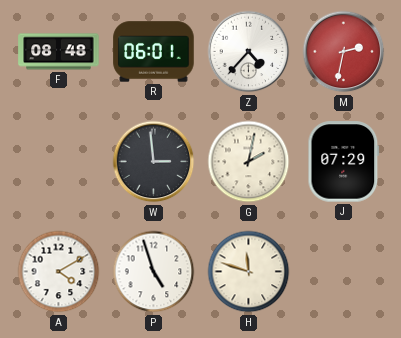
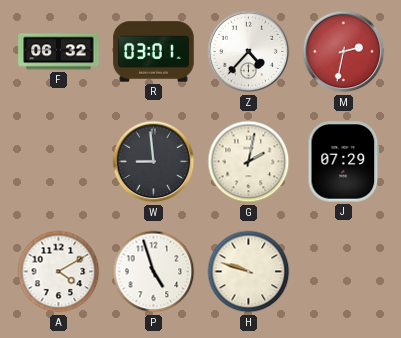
F: 08:48 -> 06:32 (59, 52)
R: 06:01 -> 03:01 (154, 52)
W: 2:59 -> 8:59 (154, 162)
H: 11:48 -> 9:48 (249, 272)
